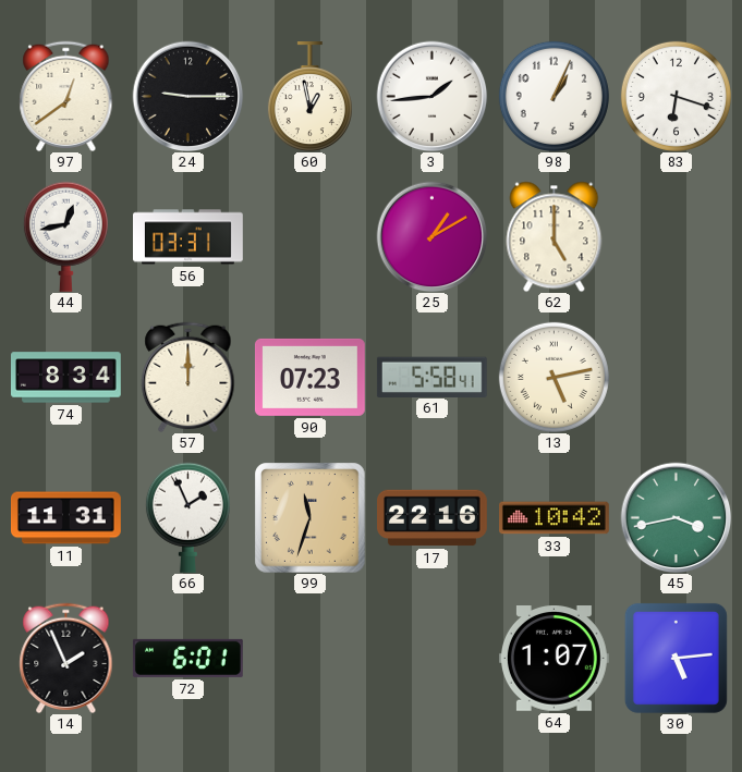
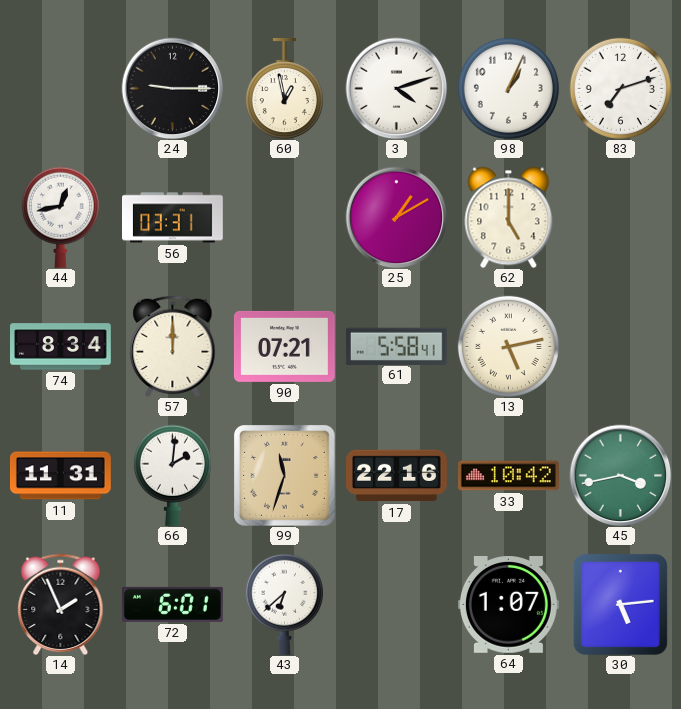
97: 12:39 -> none (66, 96)
3: 1:44 -> 4:12 (396, 88)
83: 6:18 -> 7:12 (620, 88)
90: 07:23 -> 07:21 (284, 346)
66: 1:56 -> 2:01 (172, 475)
43: none -> 6:38 (284, 604)
